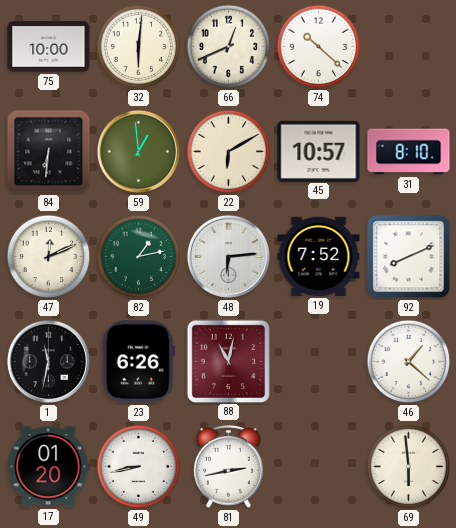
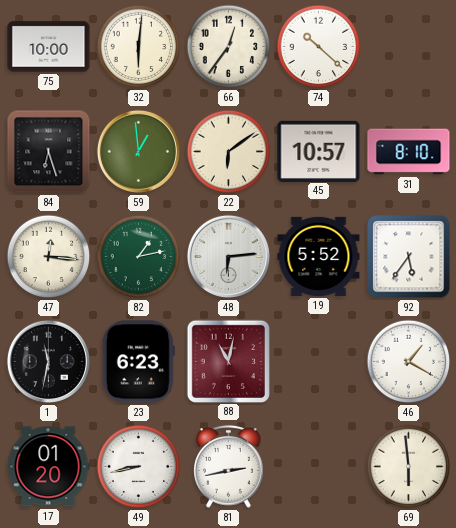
66: 12:41 -> 12:36 (229, 47)
84: 6:31 -> 6:27 (49, 152)
22: 6:10 -> 6:09 (229, 152)
47: 12:11 -> 12:16 (49, 257)
19: 7:52 -> 5:52 (319, 256)
92: 8:11 -> 5:36 (409, 257)
23: 6:26 -> 6:23 (138, 362)
46: 1:22 -> 1:20 (409, 362)
